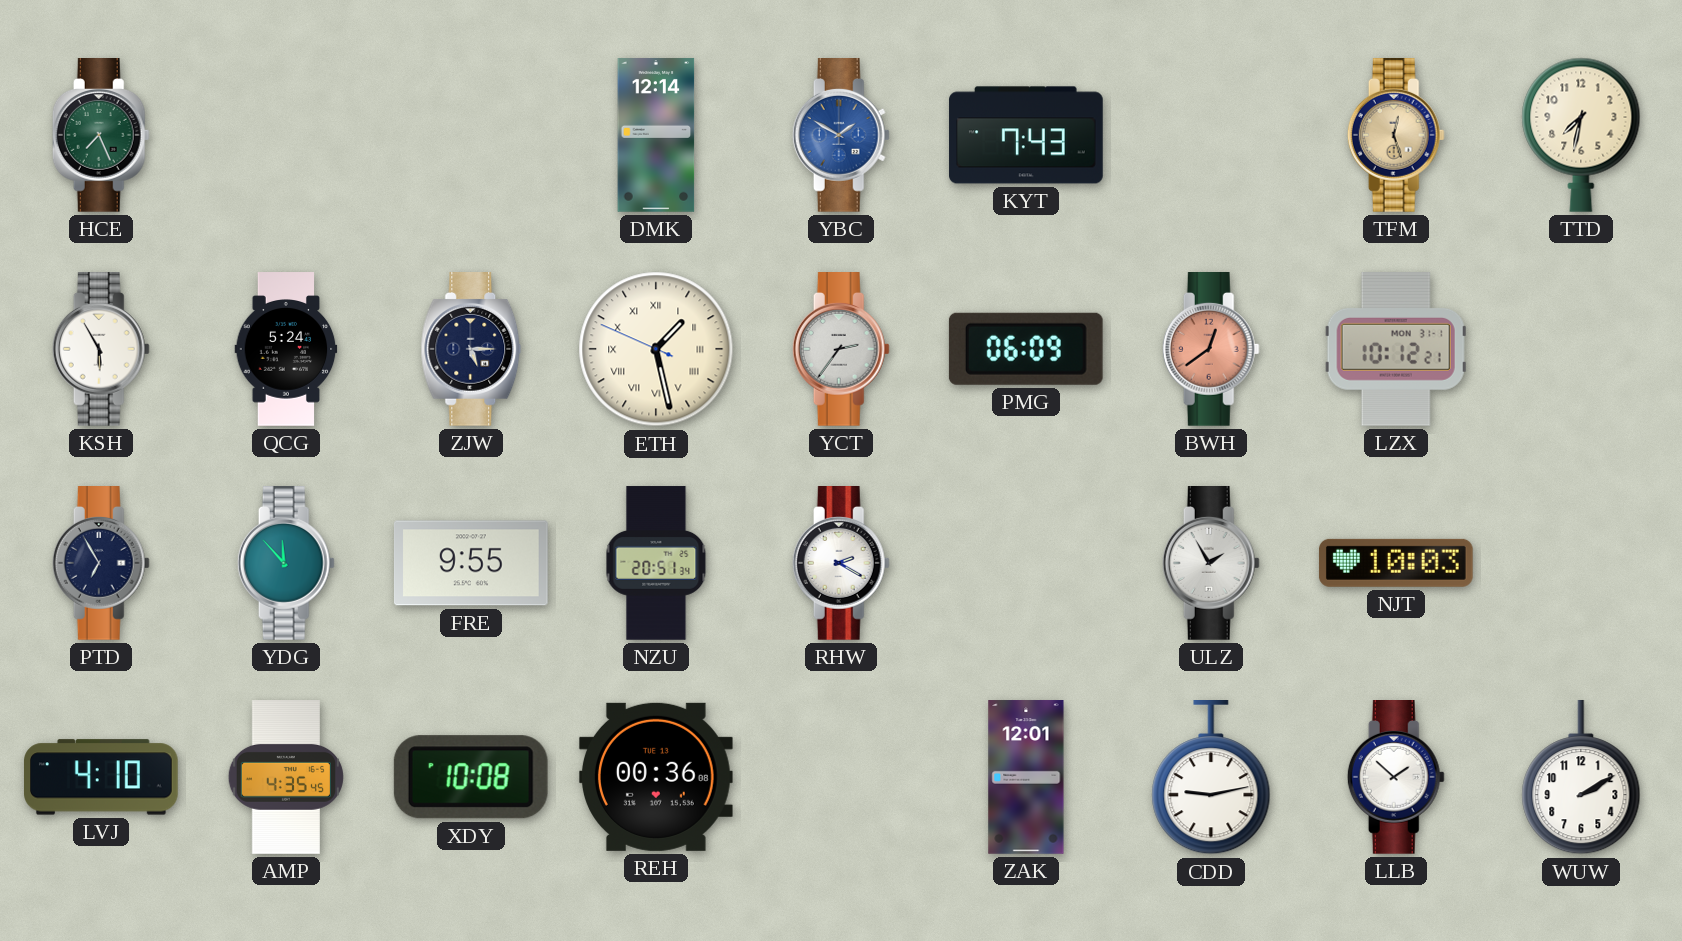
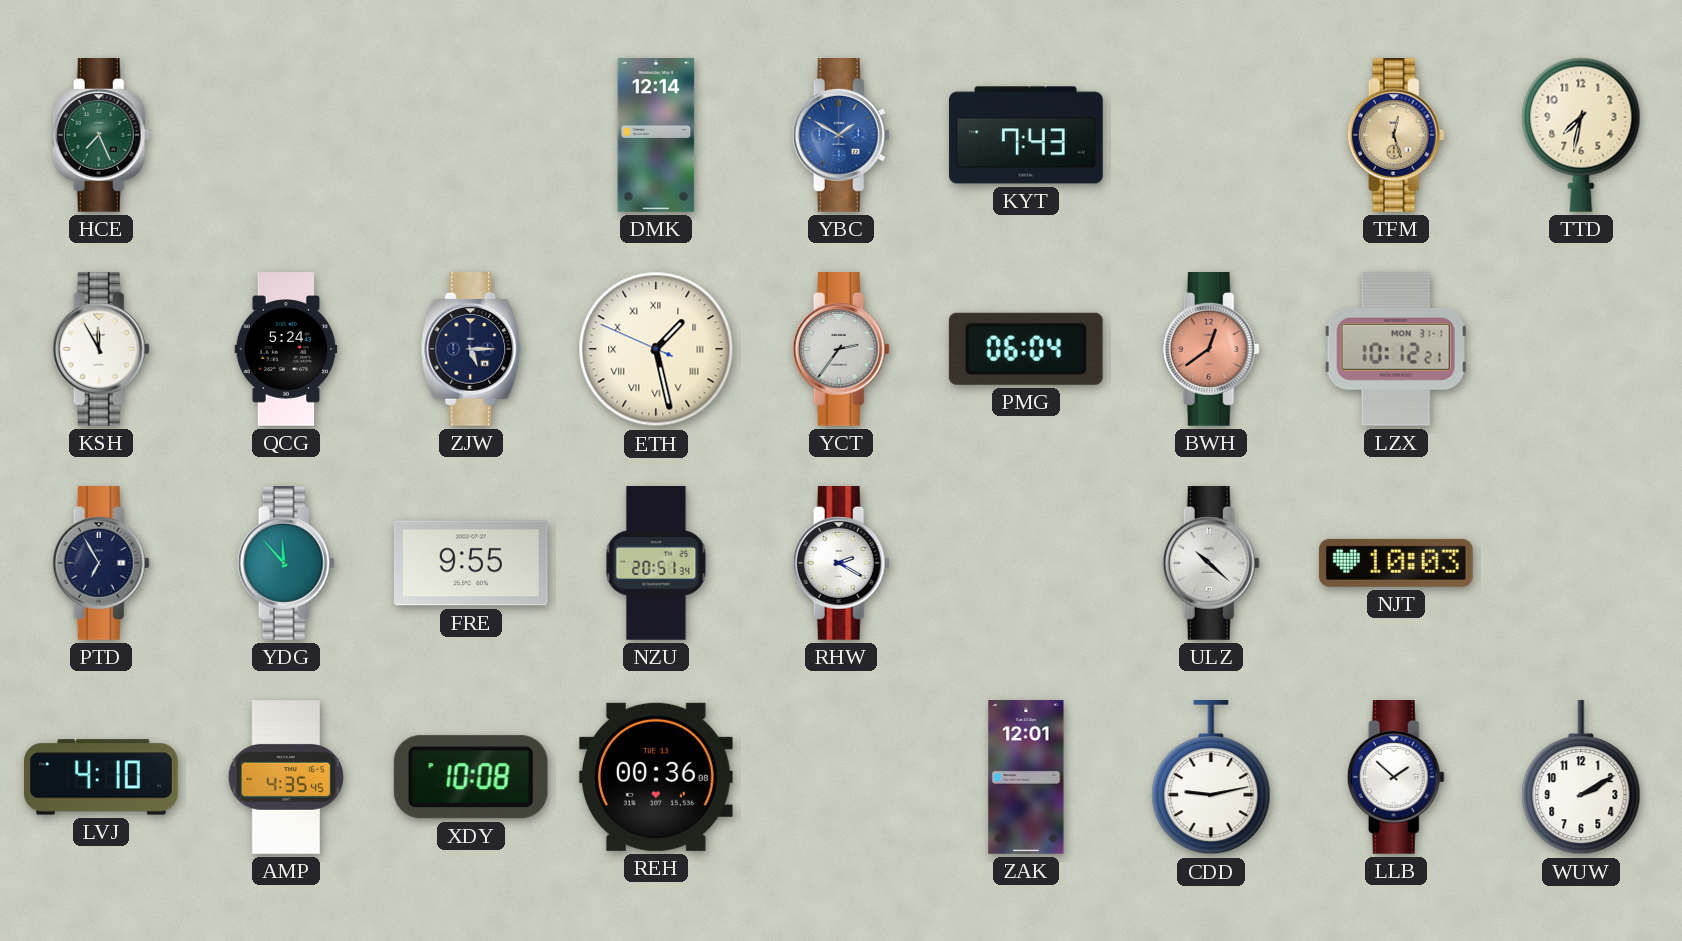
KSH: 5:55 -> 11:55 (101, 350)
PMG: 06:09 -> 06:04 (1026, 349)
ULZ: 1:55 -> 10:22 (1211, 564)
